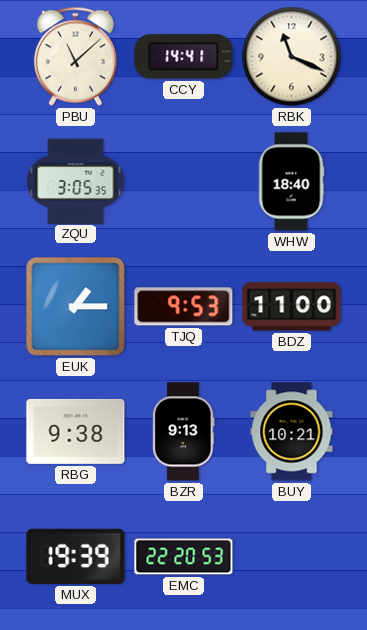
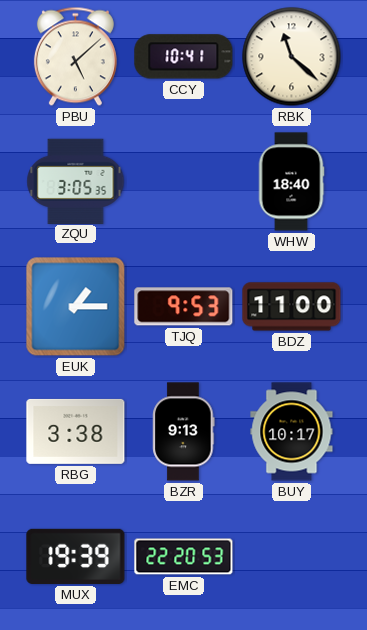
PBU: 11:08 -> 5:08 (75, 57)
CCY: 14:41 -> 10:41 (184, 57)
RBK: 11:19 -> 11:22 (292, 57)
RBG: 9:38 -> 3:38 (76, 431)
BUY: 10:21 -> 10:17 (292, 432)
